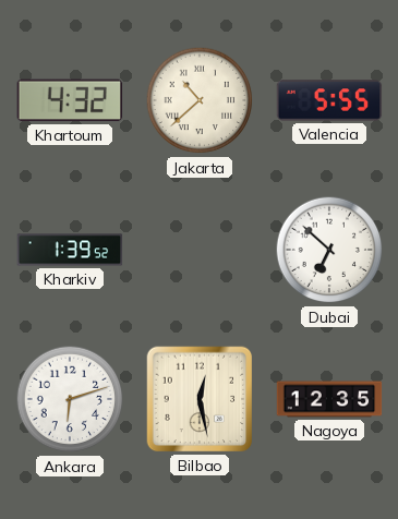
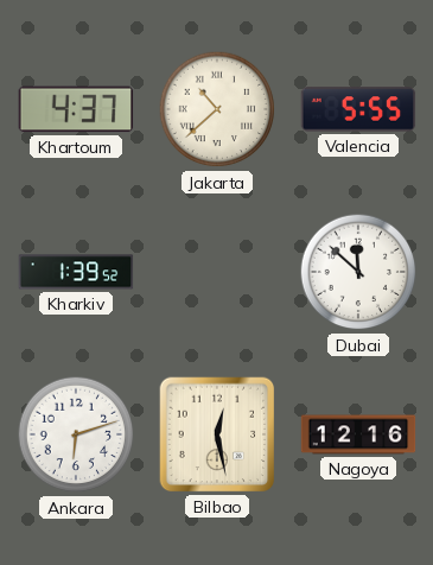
Khartoum: 4:32 -> 4:37 (76, 109)
Dubai: 6:52 -> 11:52 (358, 272)
Nagoya: 12:35 -> 12:16 (358, 434)
